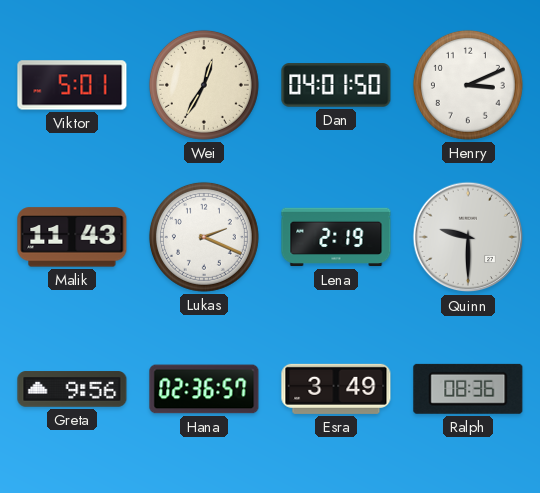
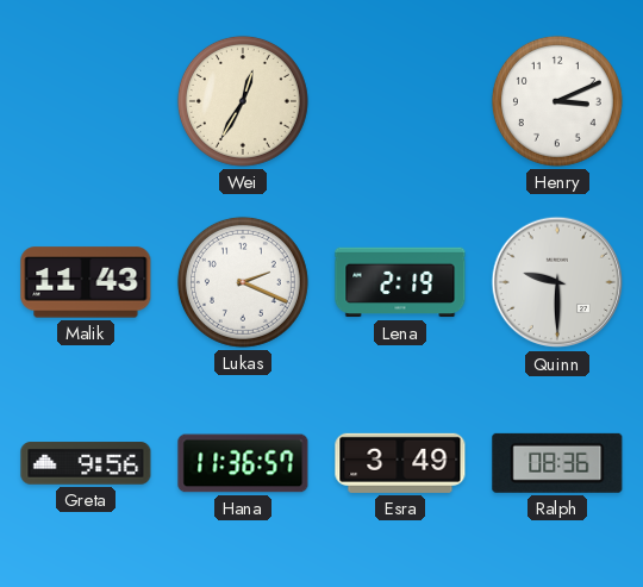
Viktor: 5:01 -> none (72, 85)
Dan: 04:01 -> none (336, 85)
Hana: 02:36 -> 11:36 (243, 463)
